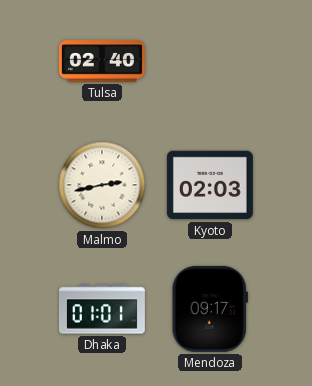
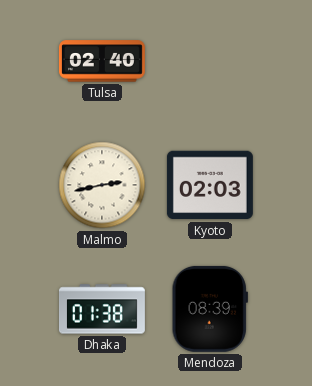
Dhaka: 01:01 -> 01:38 (102, 309)
Mendoza: 09:17 -> 08:39 (210, 309)
